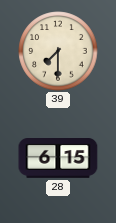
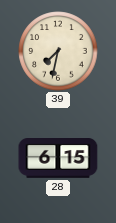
39: 7:30 -> 7:32 (58, 51)
